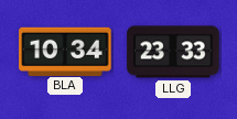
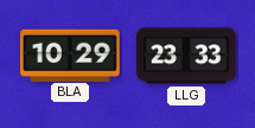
BLA: 10:34 -> 10:29 (70, 55)
